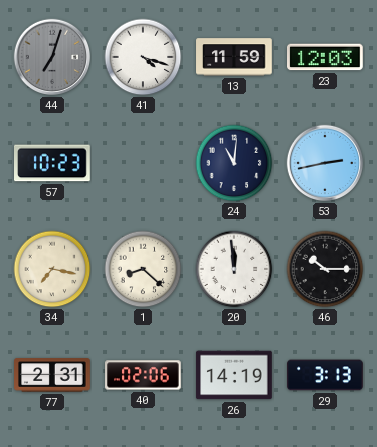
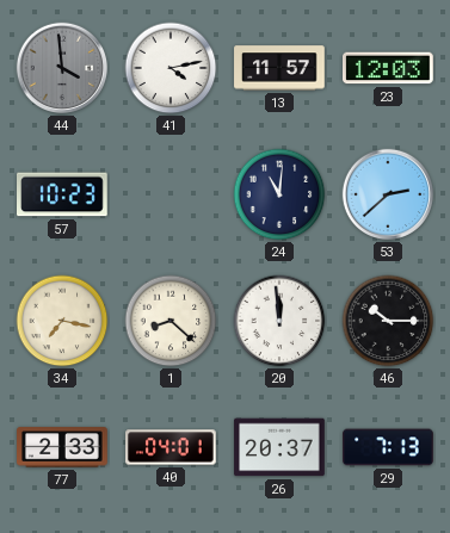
44: 7:03 -> 3:59 (62, 68)
41: 4:18 -> 4:13 (171, 68)
13: 11:59 -> 11:57 (279, 68)
53: 2:43 -> 2:38 (388, 194)
77: 2:31 -> 2:33 (62, 447)
40: 02:06 -> 04:01 (171, 447)
26: 14:19 -> 20:37 (279, 447)
29: 3:13 -> 7:13 (388, 447)
